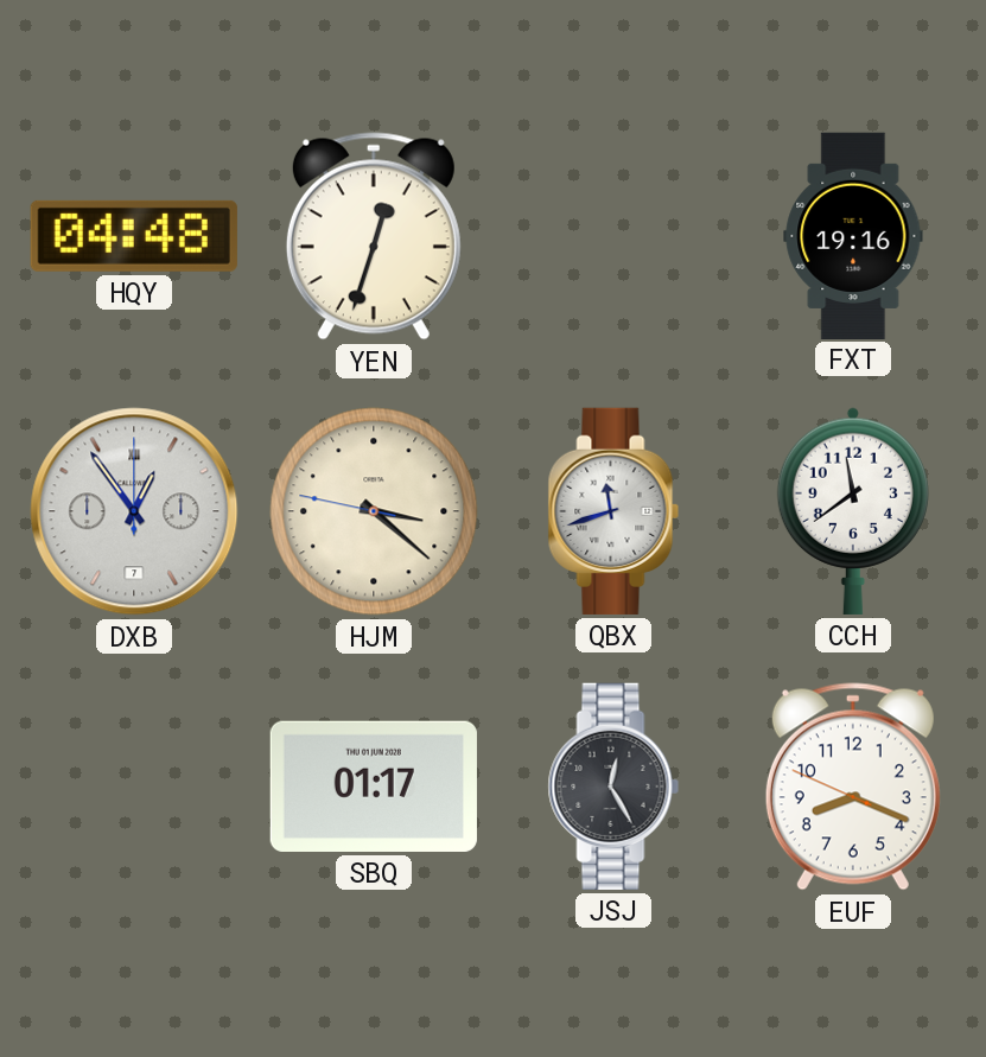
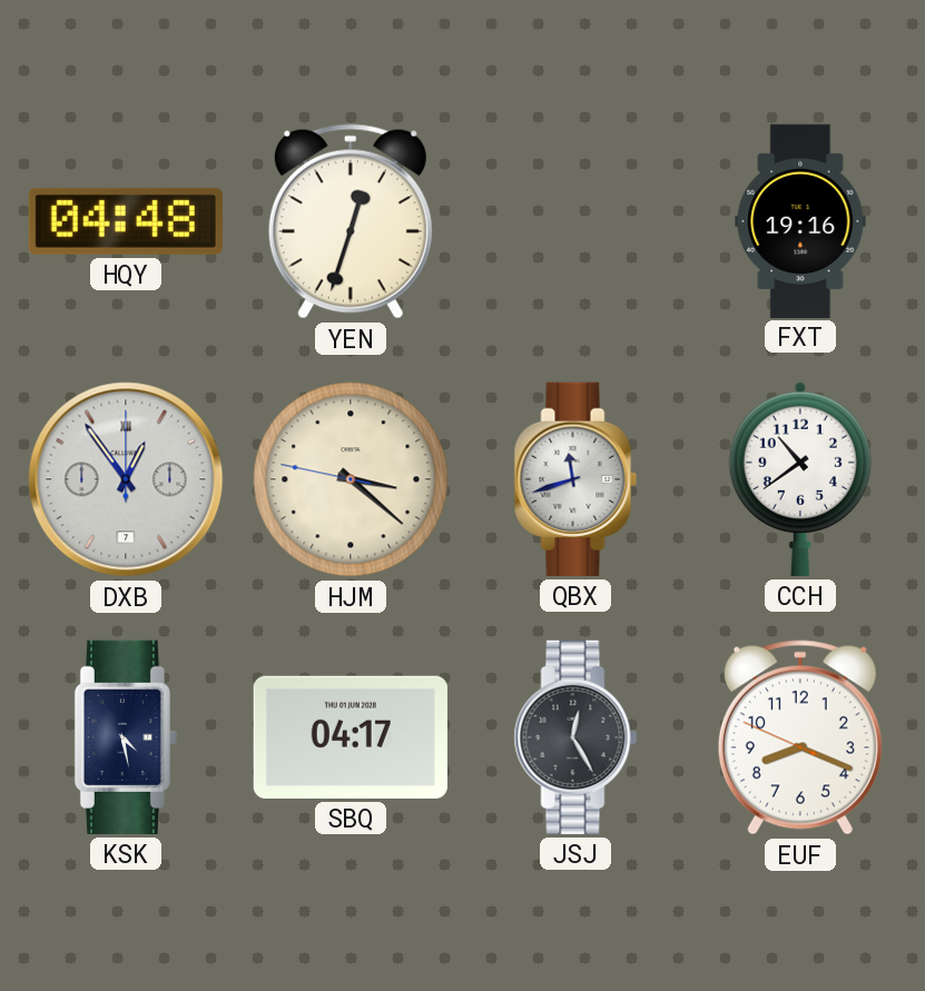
CCH: 11:39 -> 10:39 (800, 479)
KSK: none -> 4:28 (125, 737)
SBQ: 01:17 -> 04:17 (351, 737)
